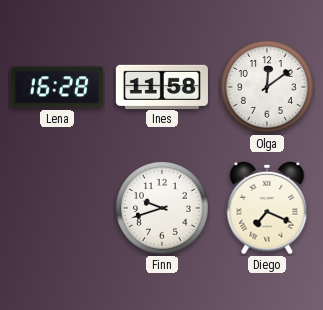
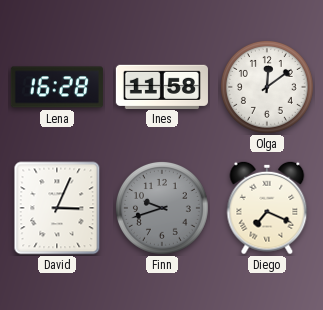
David: none -> 3:04 (57, 208)
Finn dial: white -> grey (162, 208)
